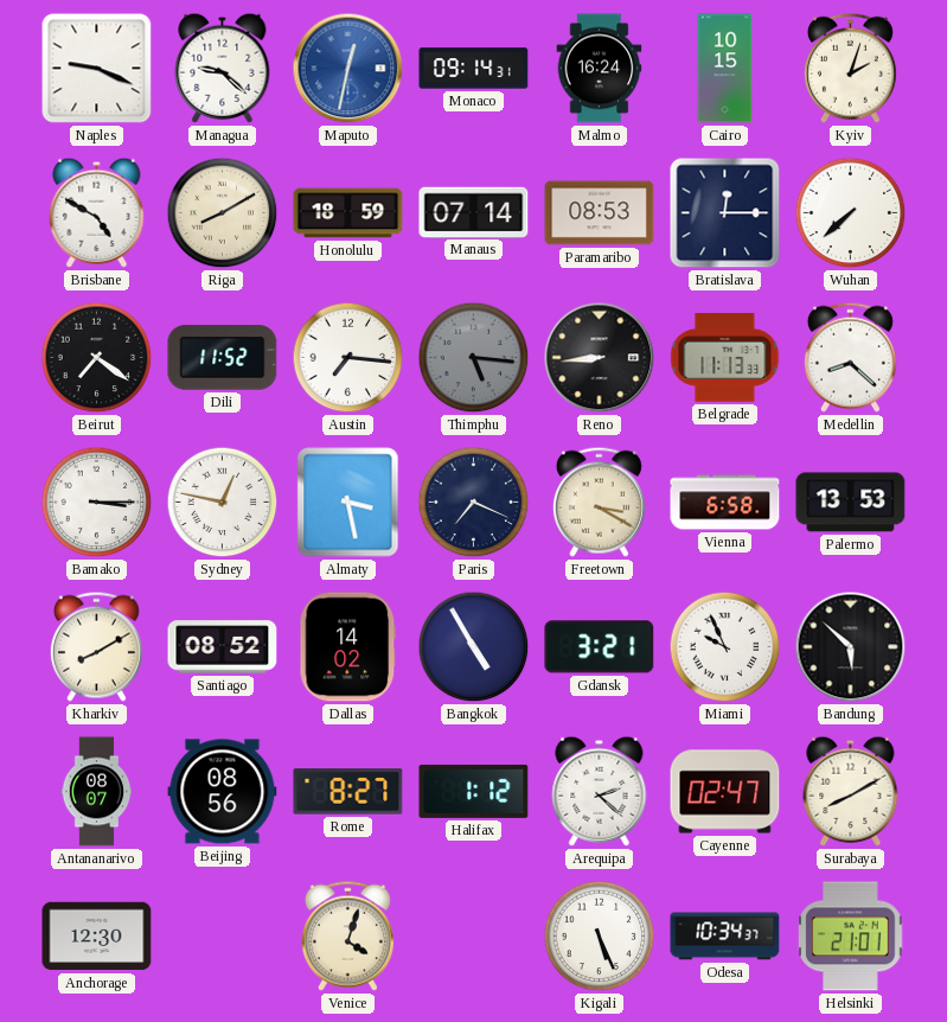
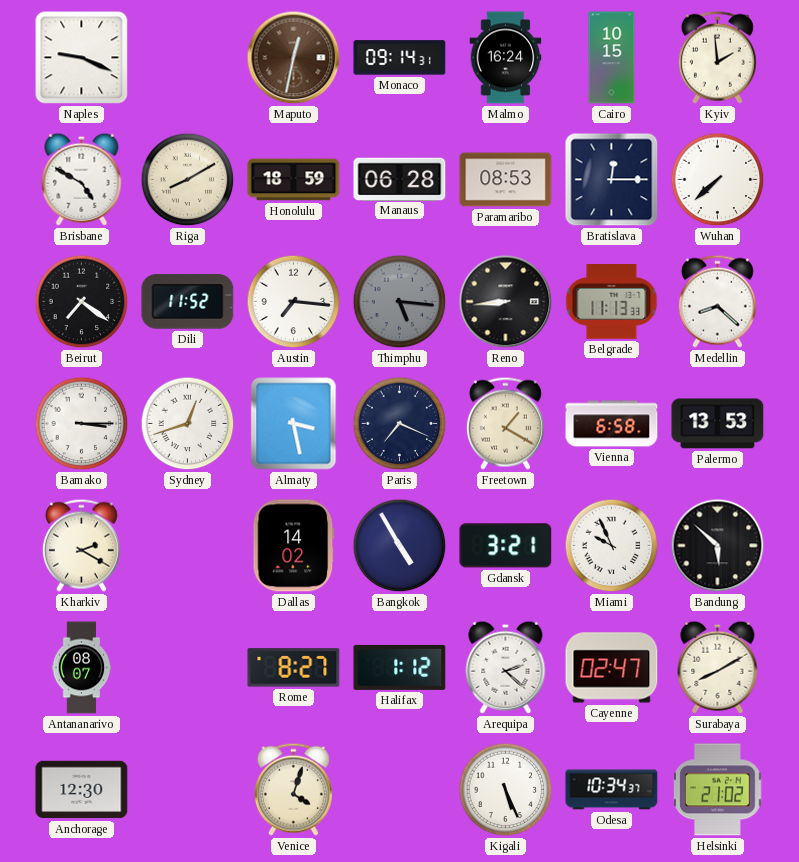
Managua: 9:22 -> none (223, 68)
Maputo dial: blue -> brown (294, 58)
Kyiv: 2:03 -> 1:59 (717, 57)
Manaus: 07:14 -> 06:28 (400, 179)
Sydney: 12:47 -> 12:42 (188, 424)
Freetown: 3:20 -> 1:20 (505, 423)
Kharkiv: 8:10 -> 2:20 (81, 545)
Santiago: 08:52 -> none (223, 647)
Beijing: 08:56 -> none (223, 792)
Helsinki: 21:01 -> 21:02 (718, 790)
